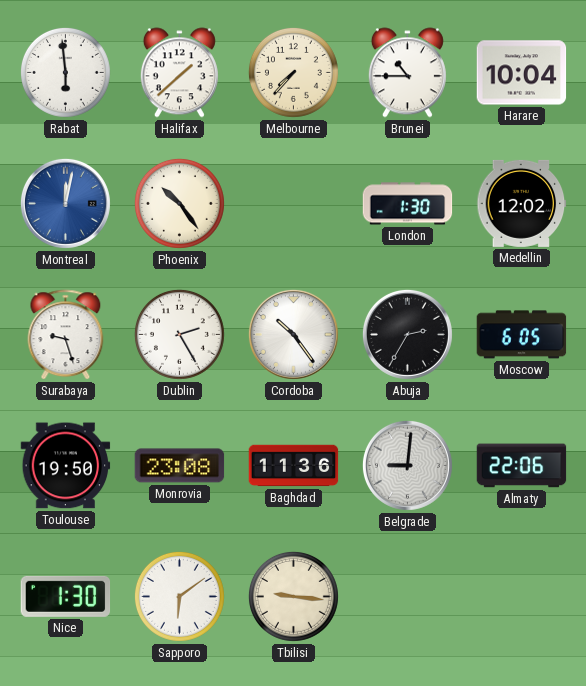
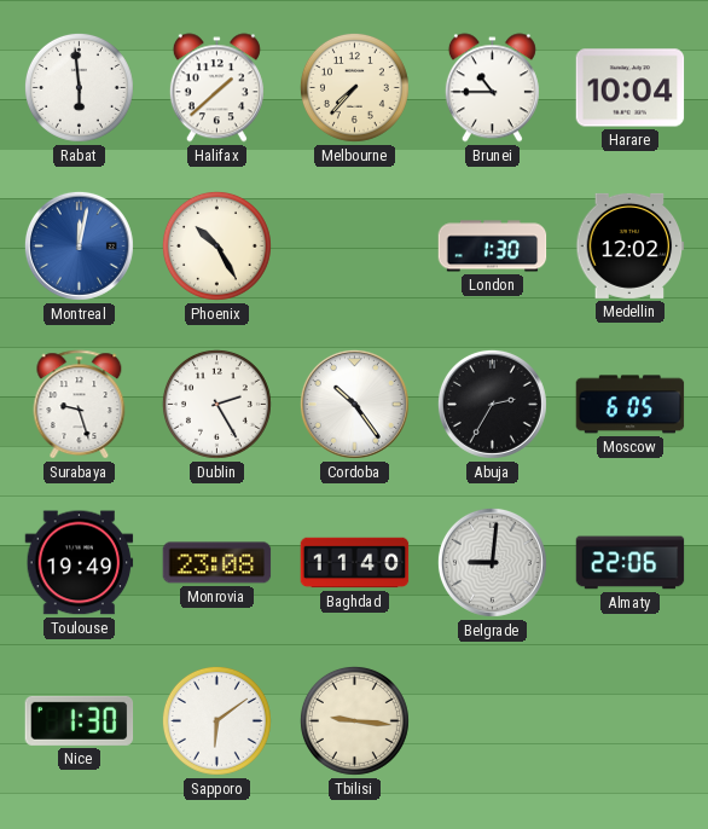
Phoenix: 10:24 -> 10:25 (216, 245)
Toulouse: 19:50 -> 19:49 (80, 563)
Baghdad: 11:36 -> 11:40 (355, 563)
